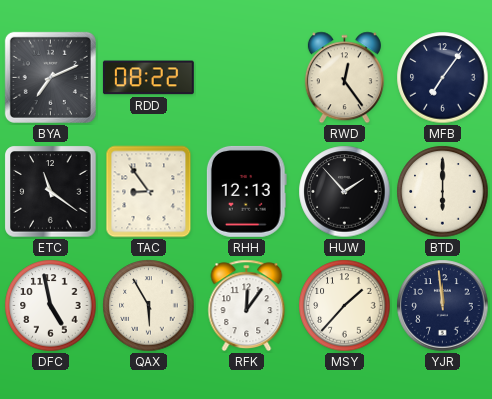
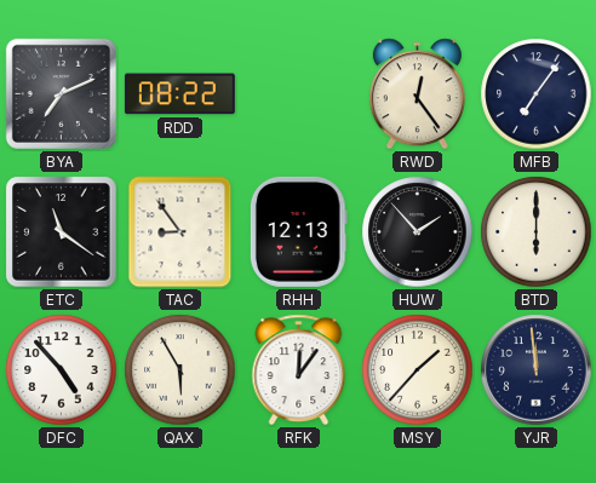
DFC: 4:58 -> 4:53 (62, 370)
